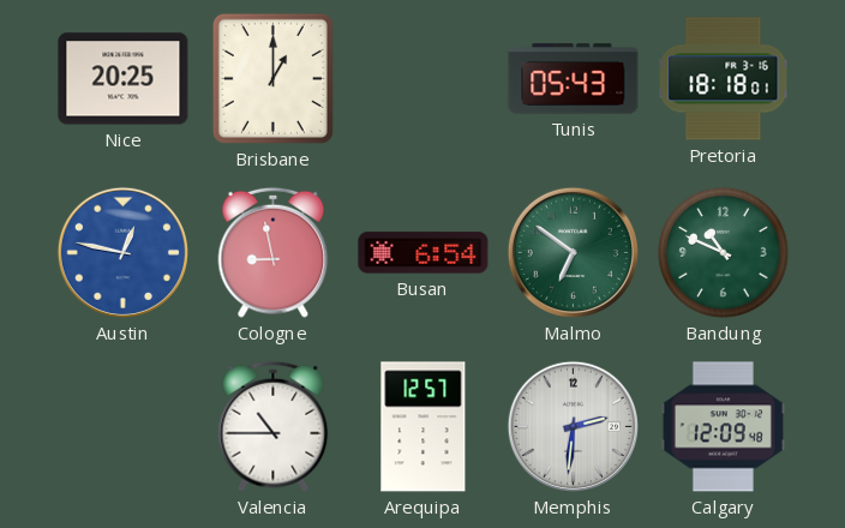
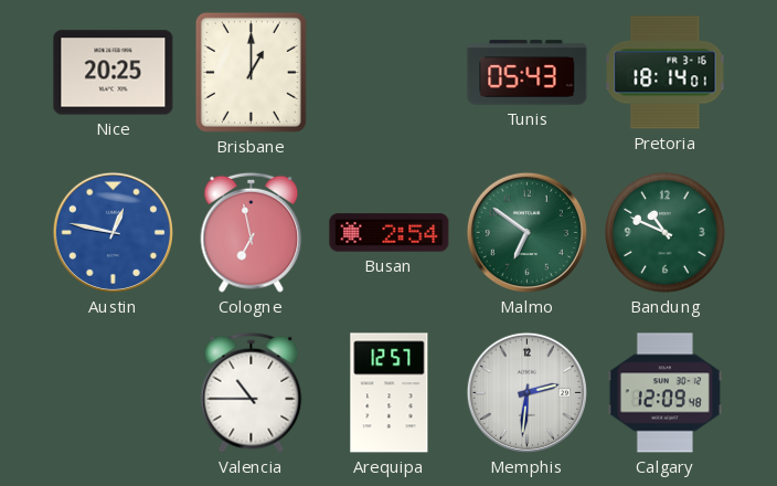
Pretoria: 18:18 -> 18:14 (666, 73)
Cologne: 8:58 -> 6:58 (252, 232)
Busan: 6:54 -> 2:54 (390, 233)
